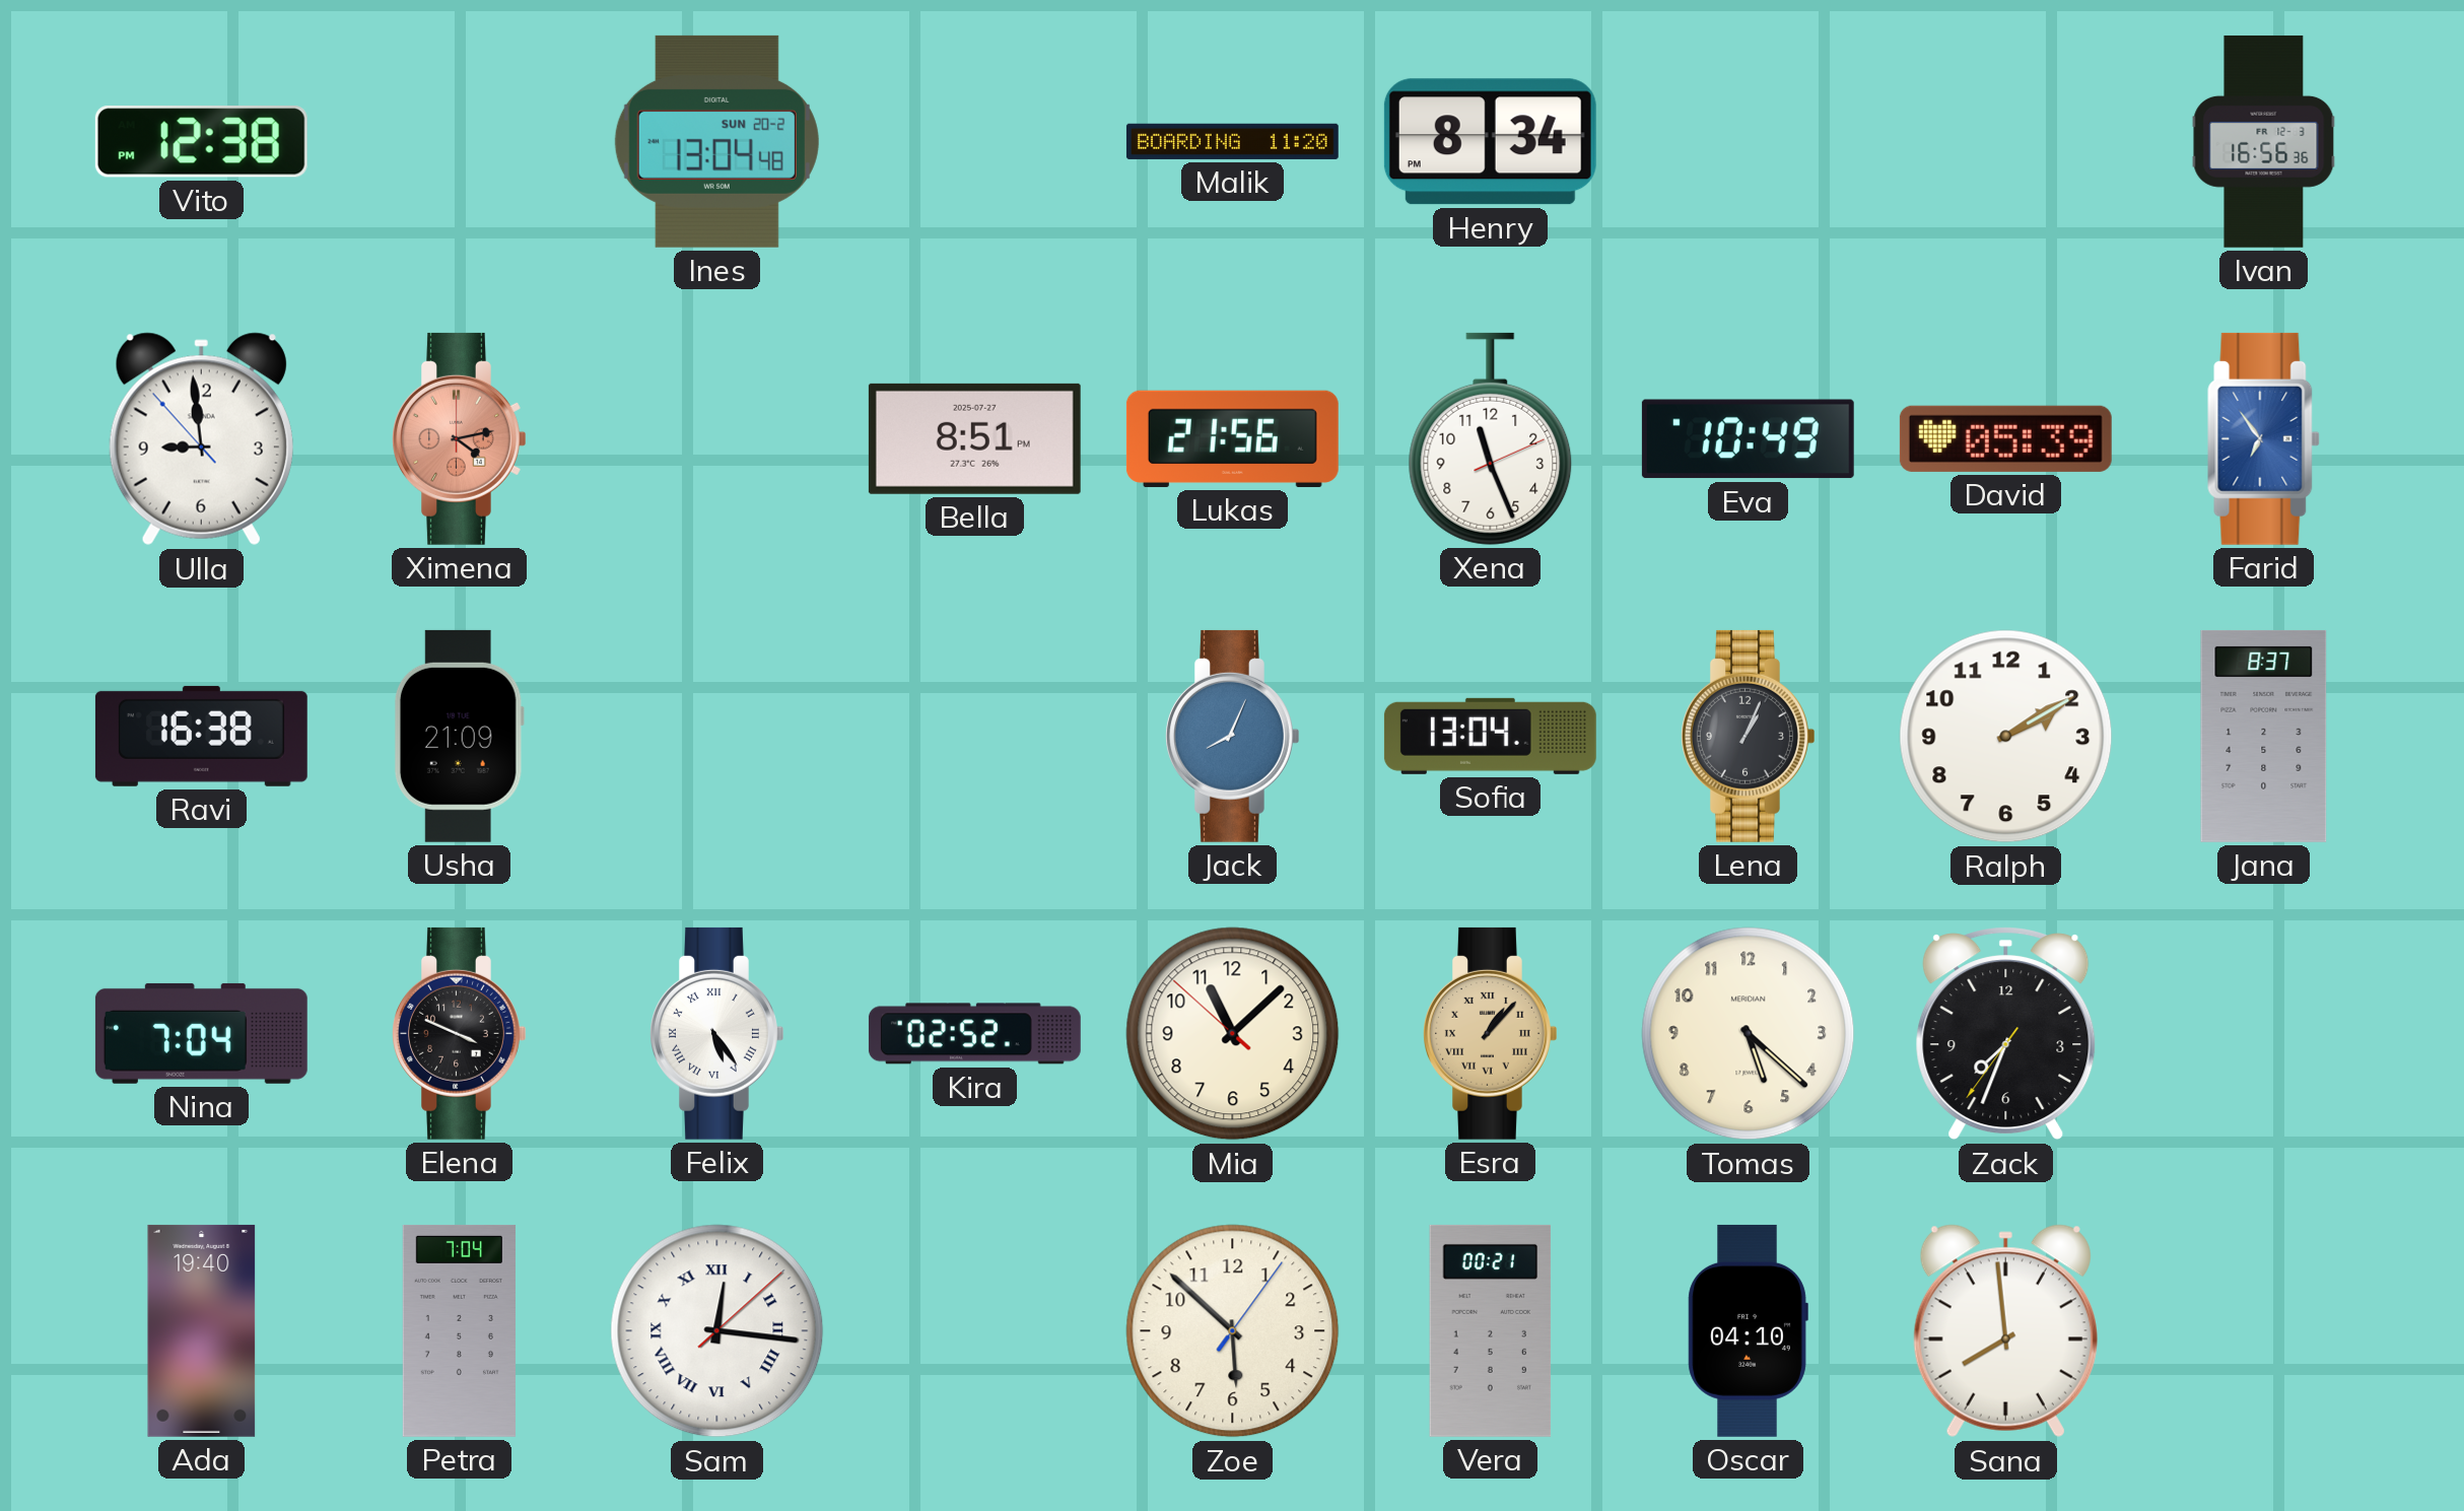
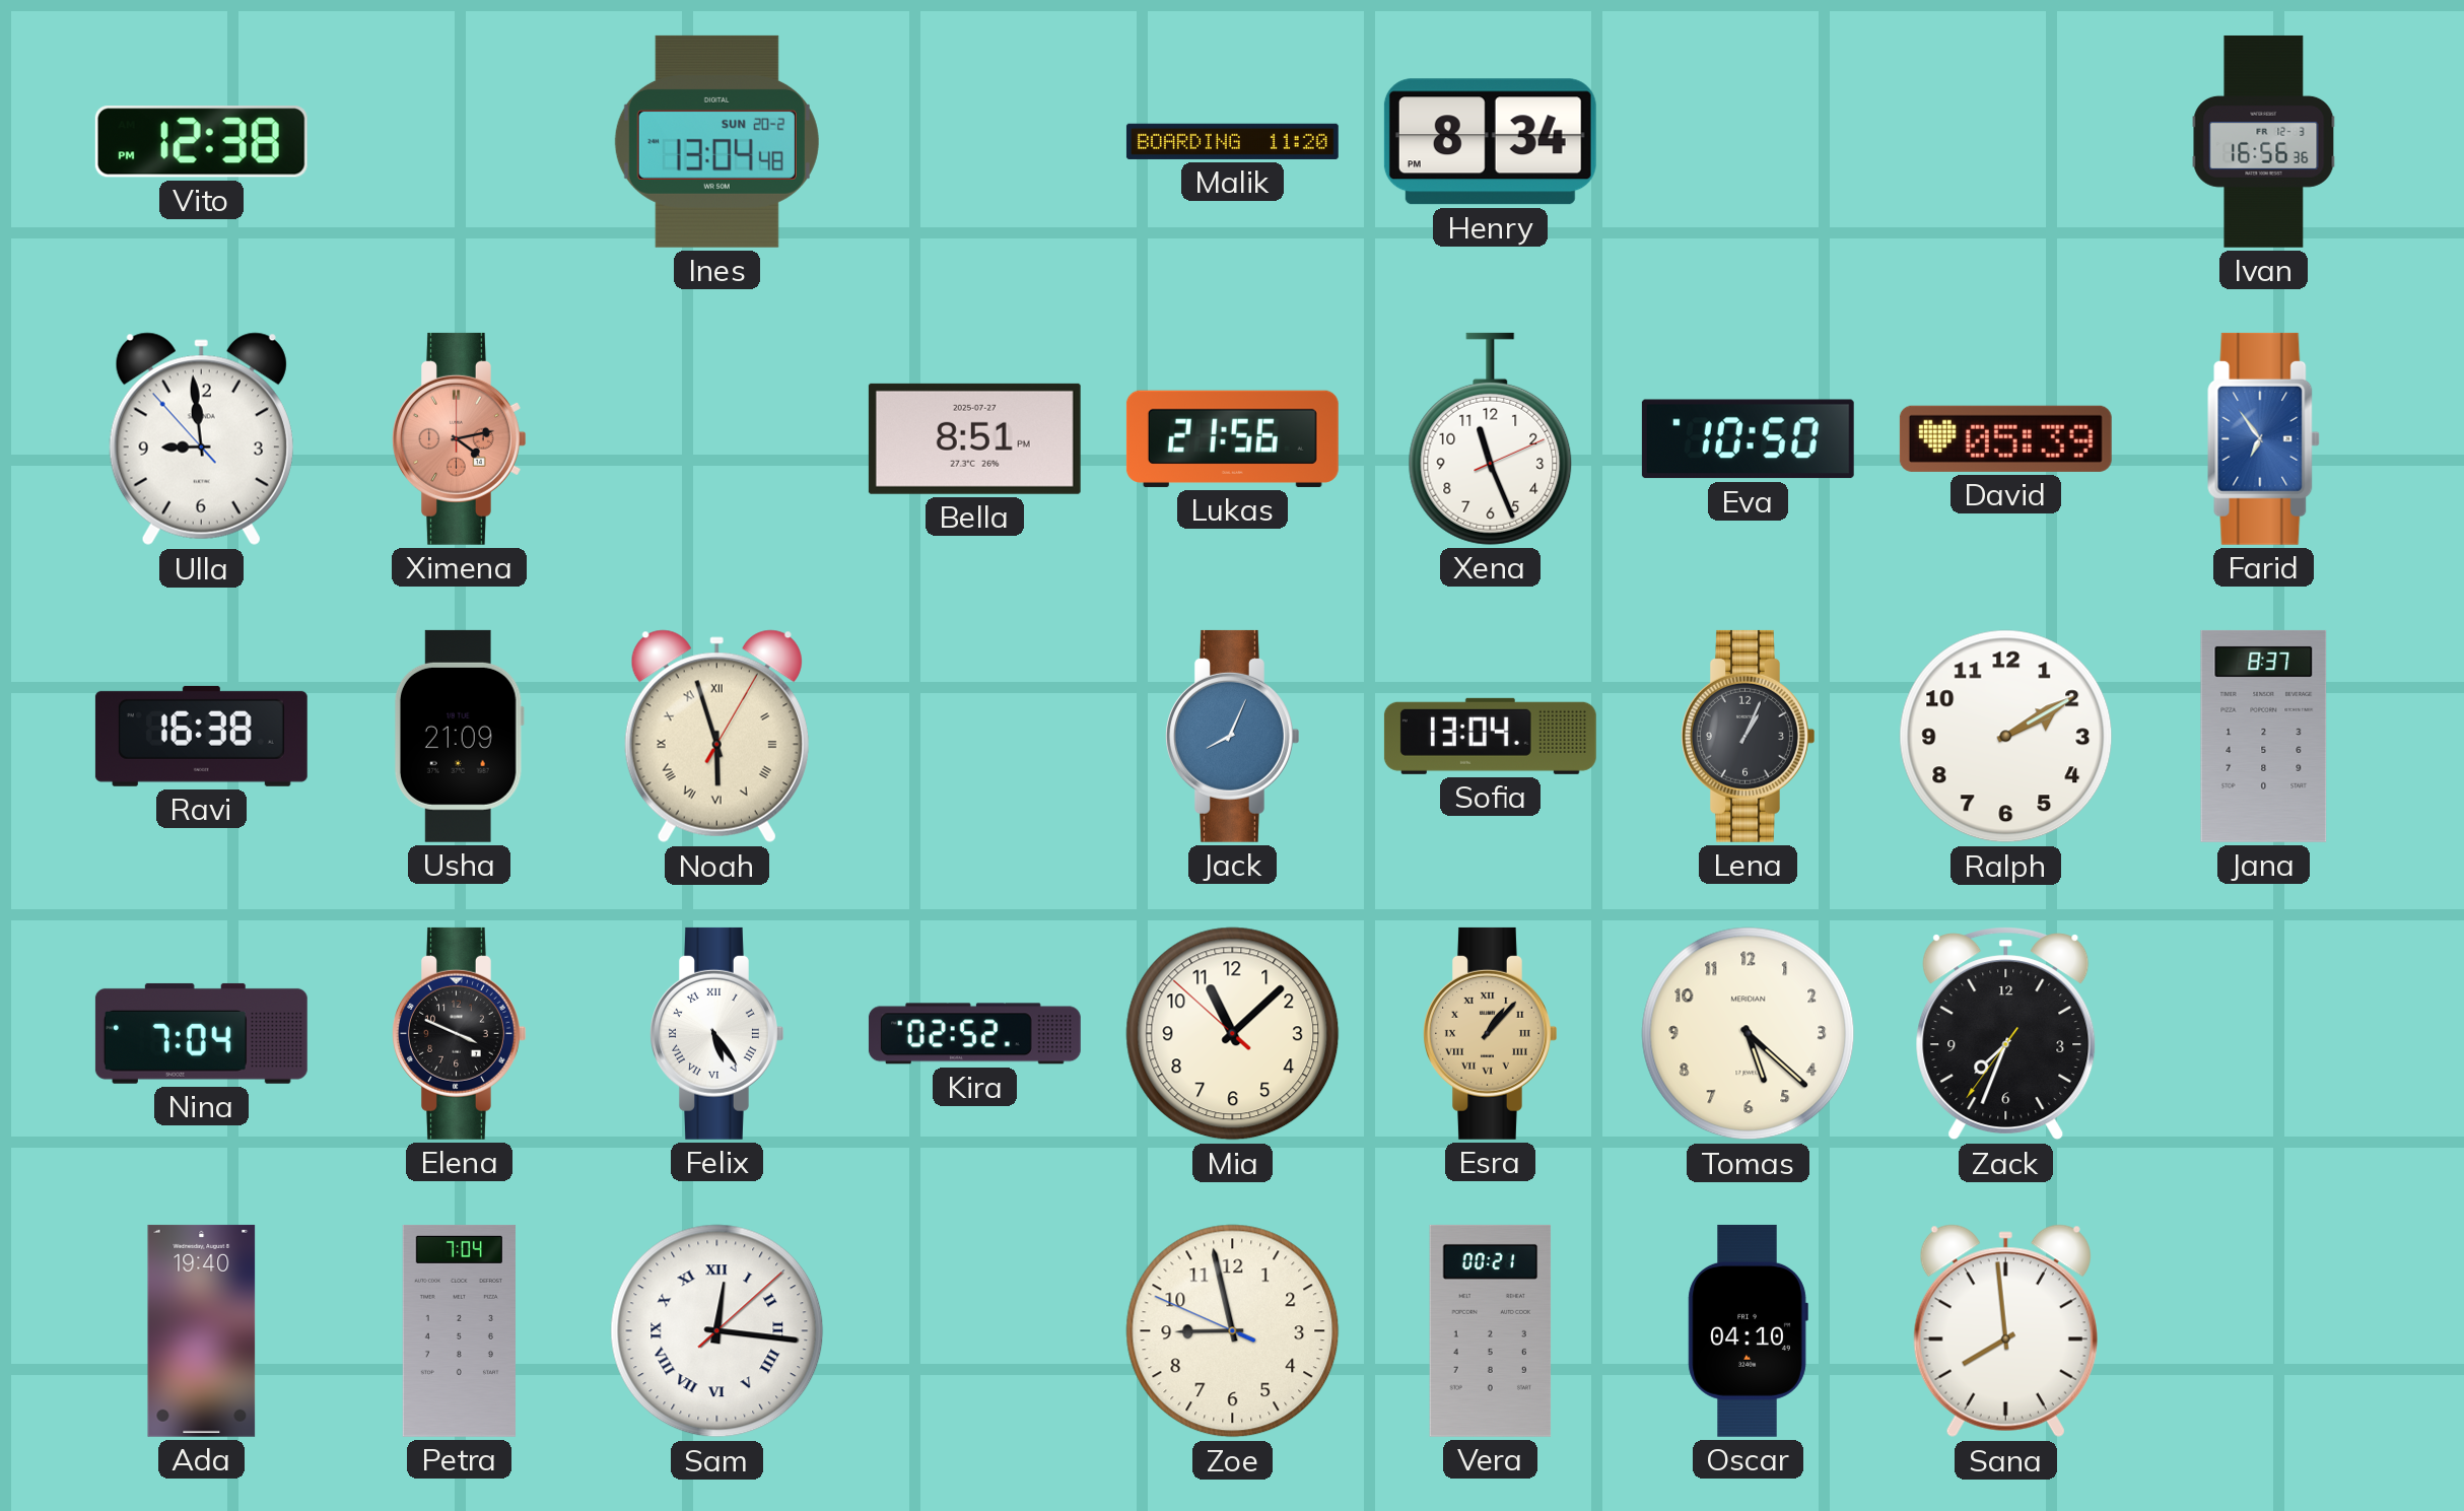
Eva: 10:49 -> 10:50 (1748, 439)
Noah: none -> 5:57 (716, 737)
Zoe: 5:52 -> 8:57 (1233, 1331)
